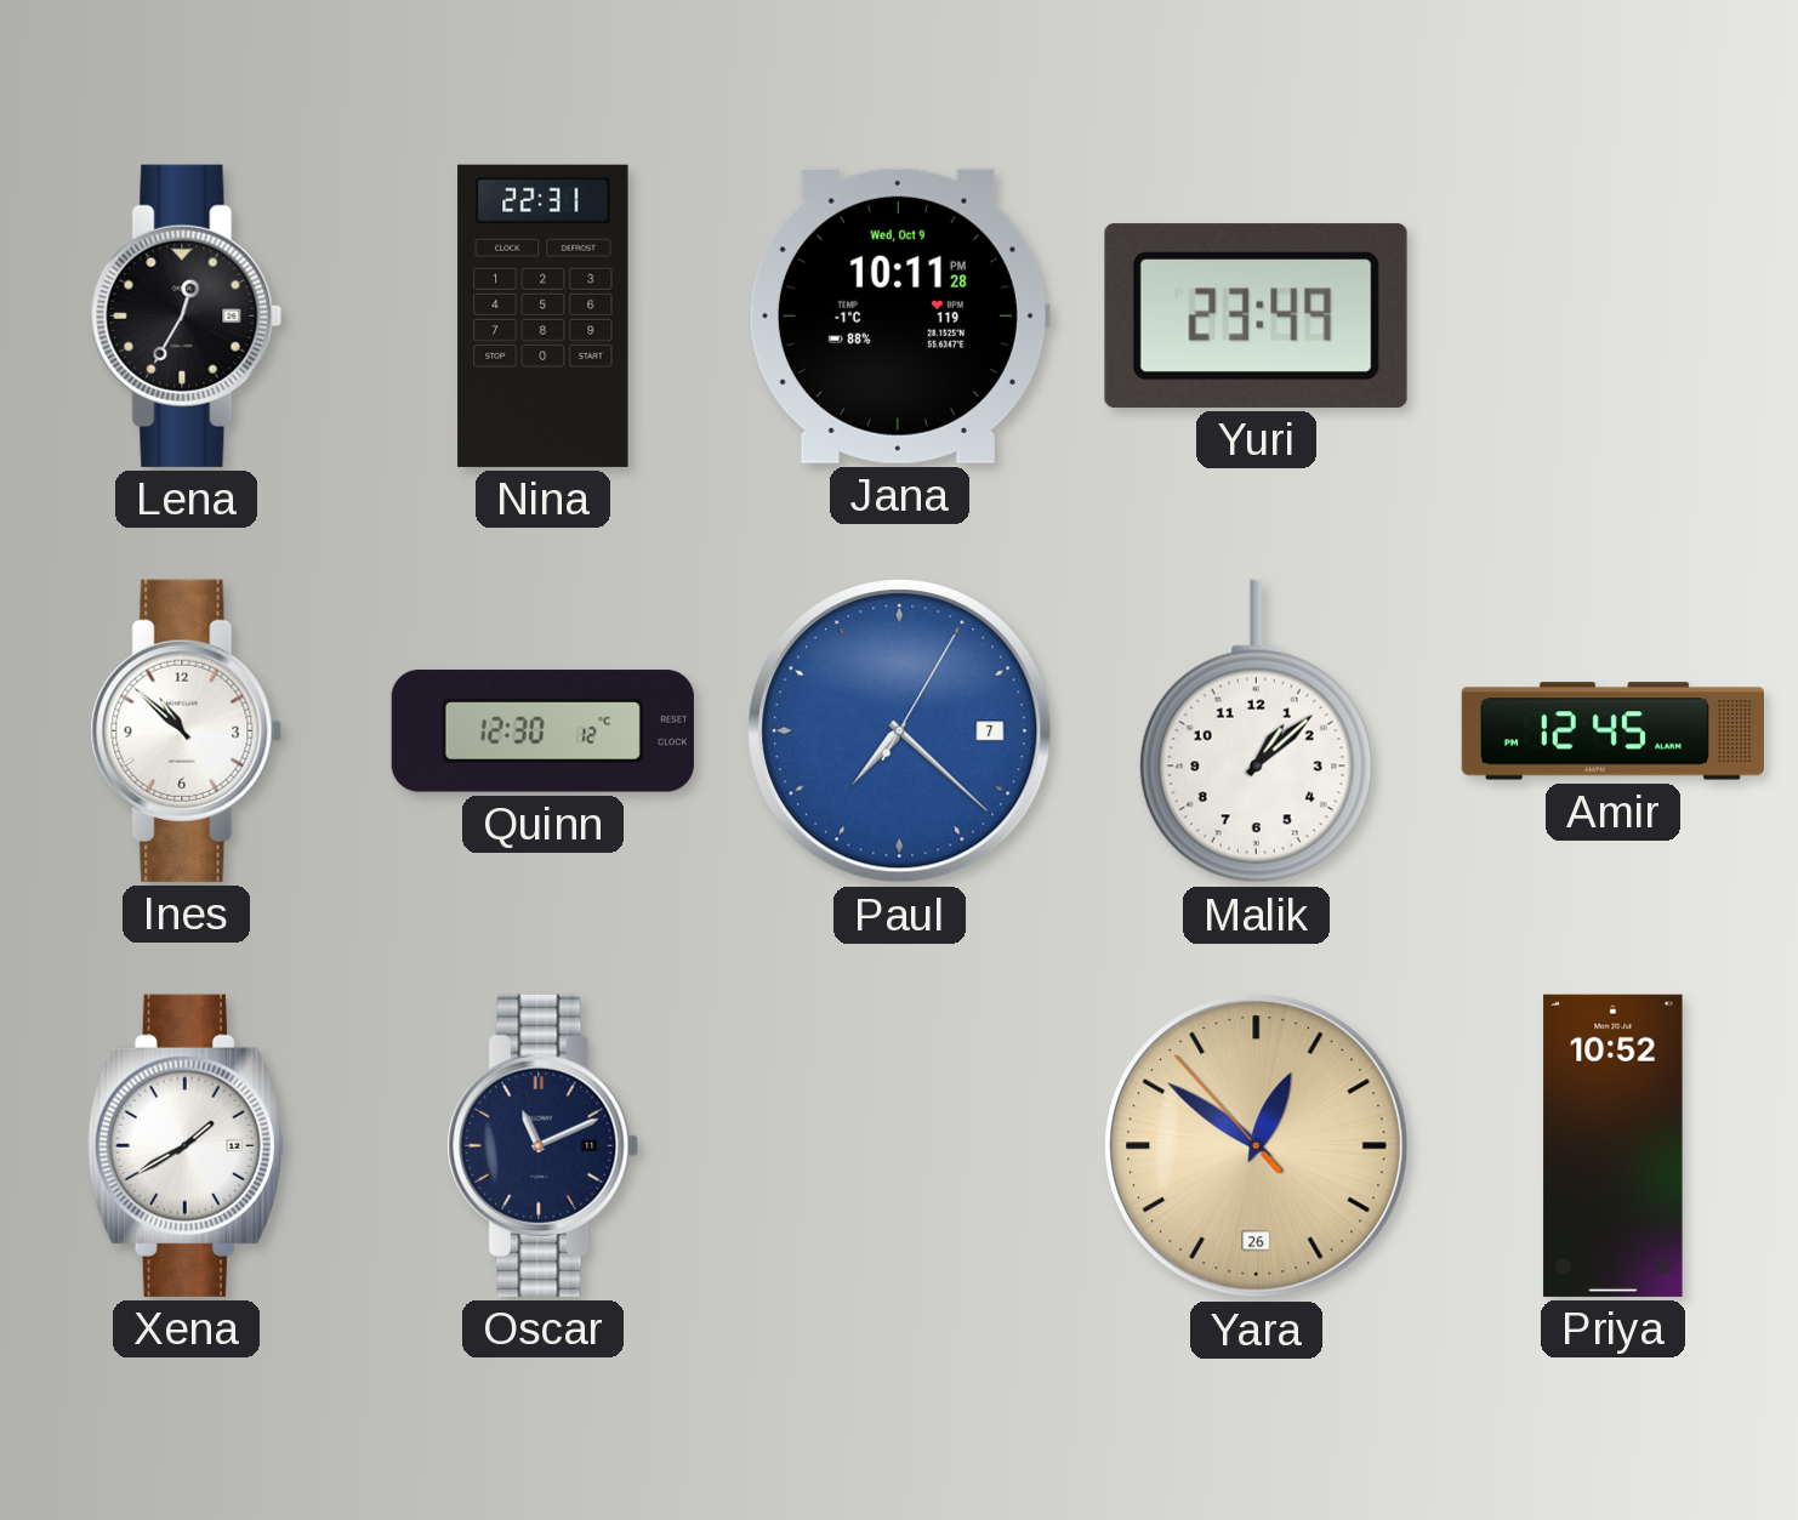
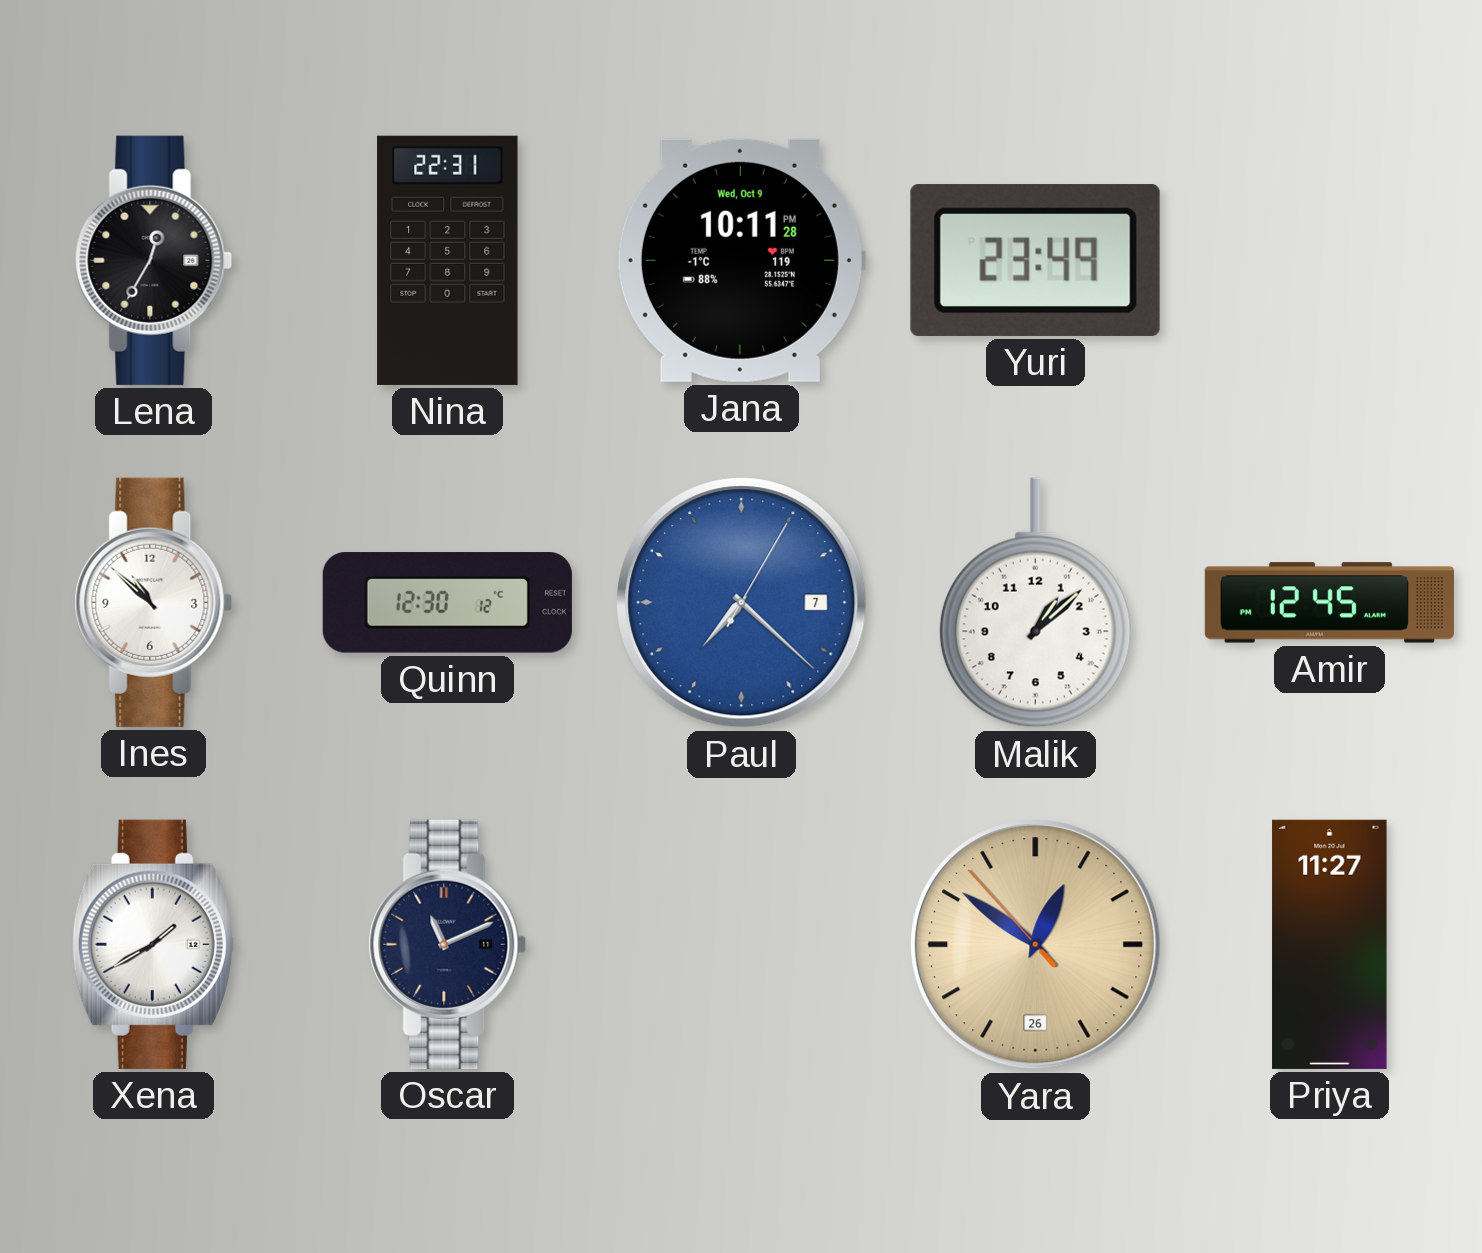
Priya: 10:52 -> 11:27 (1330, 944)
